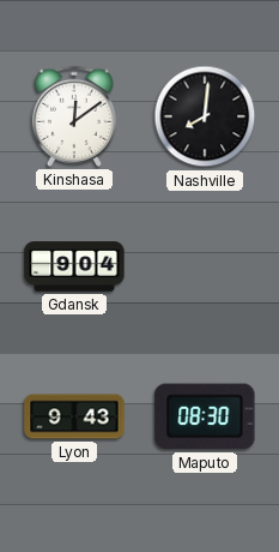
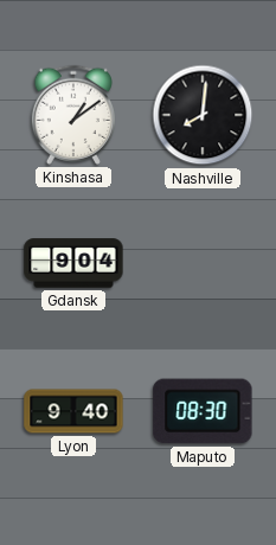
Kinshasa: 12:09 -> 1:09 (73, 115)
Lyon: 9:43 -> 9:40 (73, 411)
